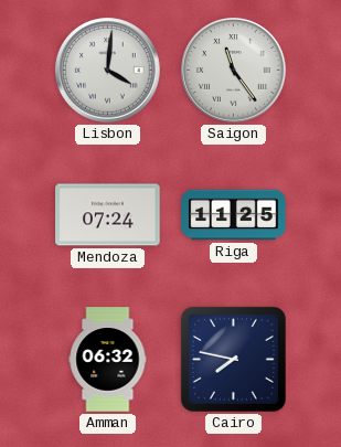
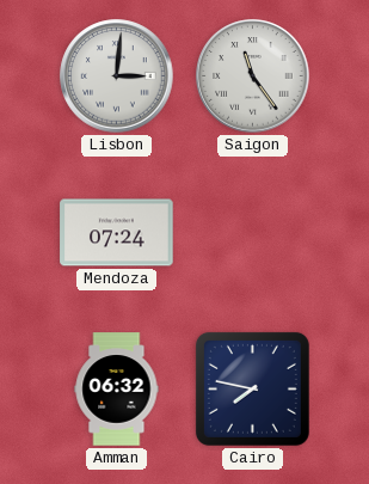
Lisbon: 4:01 -> 3:01 (117, 76)
Riga: 11:25 -> none (234, 215)
